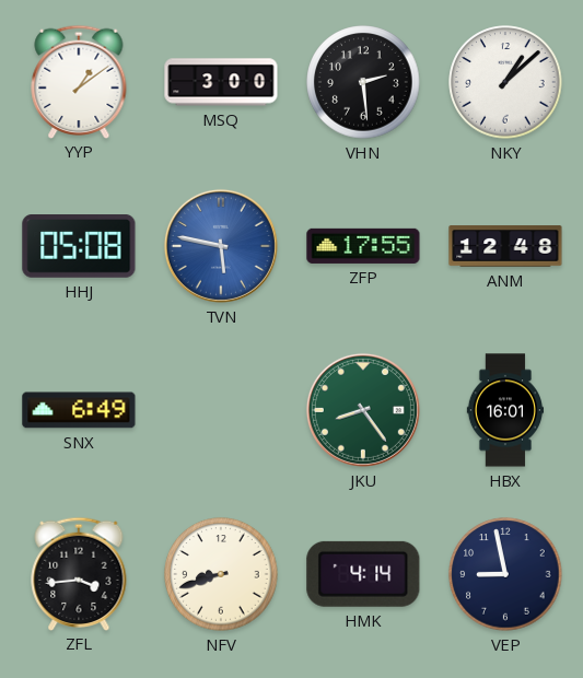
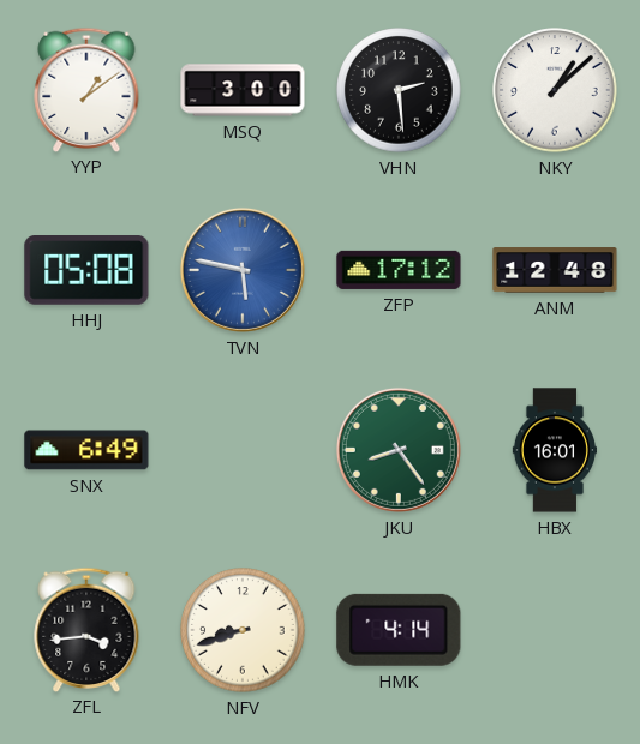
ZFP: 17:55 -> 17:12 (399, 270)
VEP: 8:58 -> none (505, 574)
